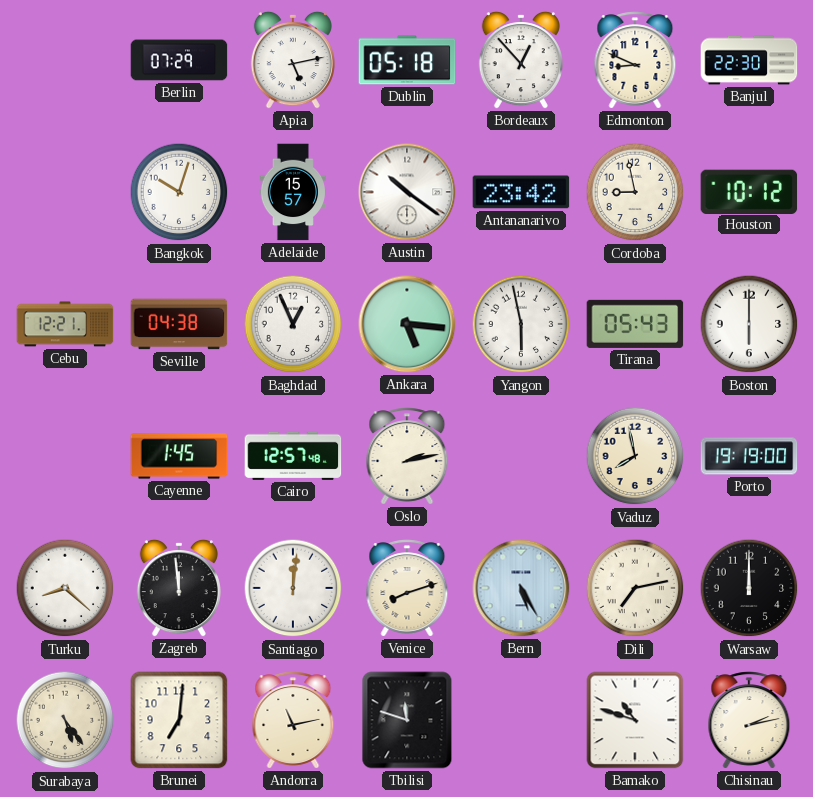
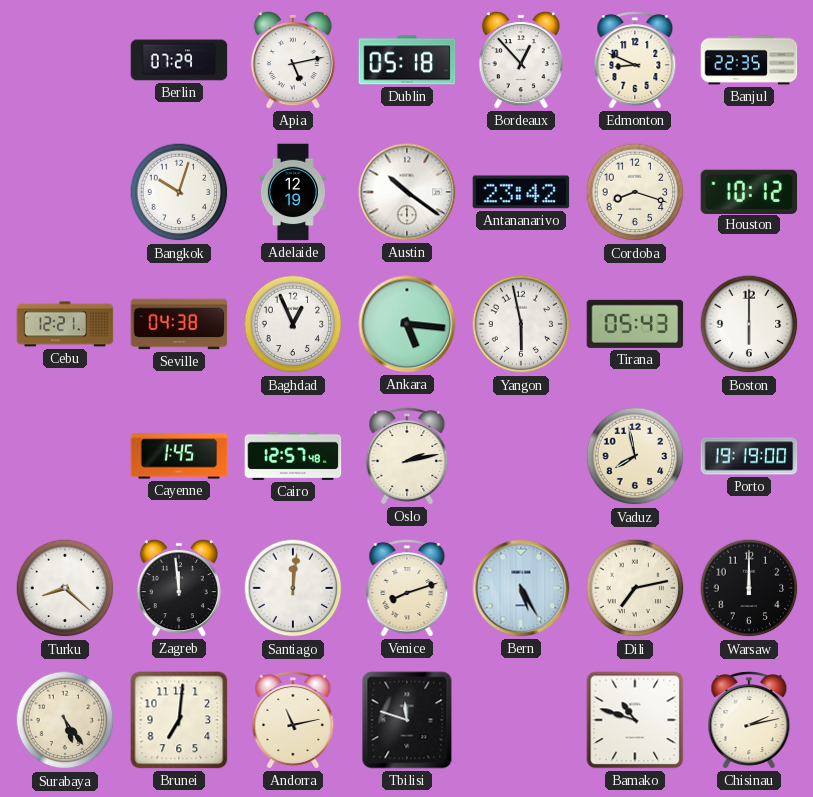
Banjul: 22:30 -> 22:35 (749, 60)
Adelaide: 15:57 -> 12:19 (292, 192)
Cordoba: 8:58 -> 8:18 (635, 192)
